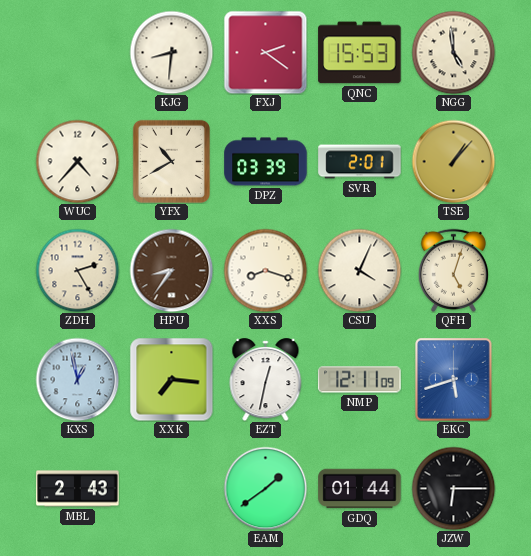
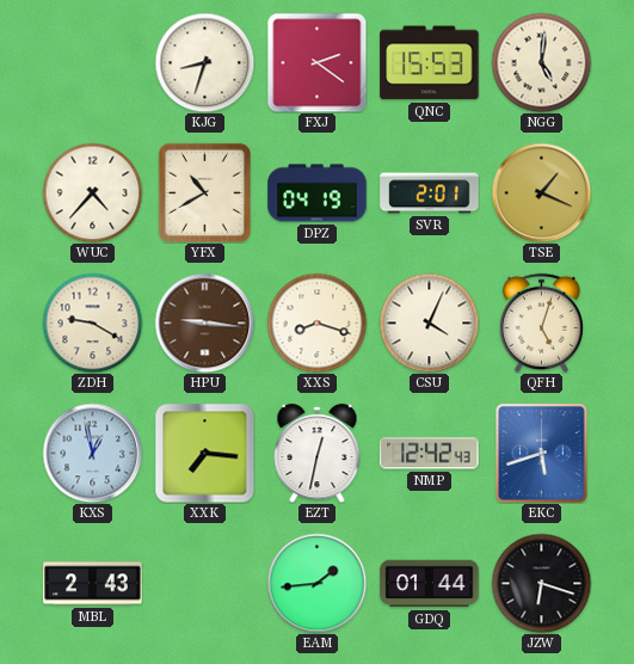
KJG: 8:31 -> 8:33 (204, 62)
NGG: 4:59 -> 5:01 (541, 62)
DPZ: 03:39 -> 04:19 (318, 193)
TSE: 1:07 -> 1:19 (541, 192)
ZDH: 2:25 -> 9:20 (92, 322)
HPU: 8:36 -> 9:16 (204, 322)
NMP: 12:11 -> 12:42 (430, 454)
EAM: 1:39 -> 1:44 (316, 583)
JZW: 6:15 -> 6:18 (541, 583)
